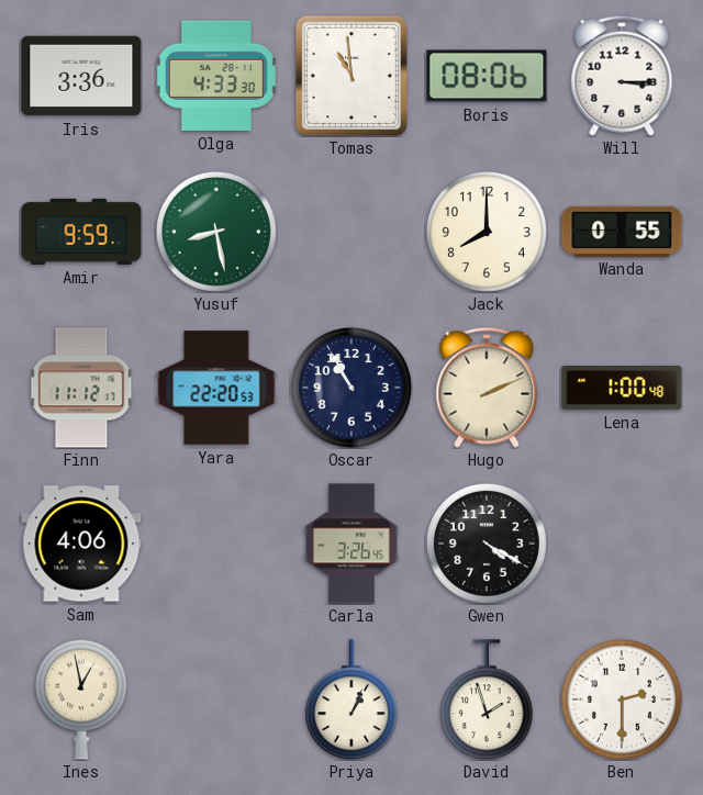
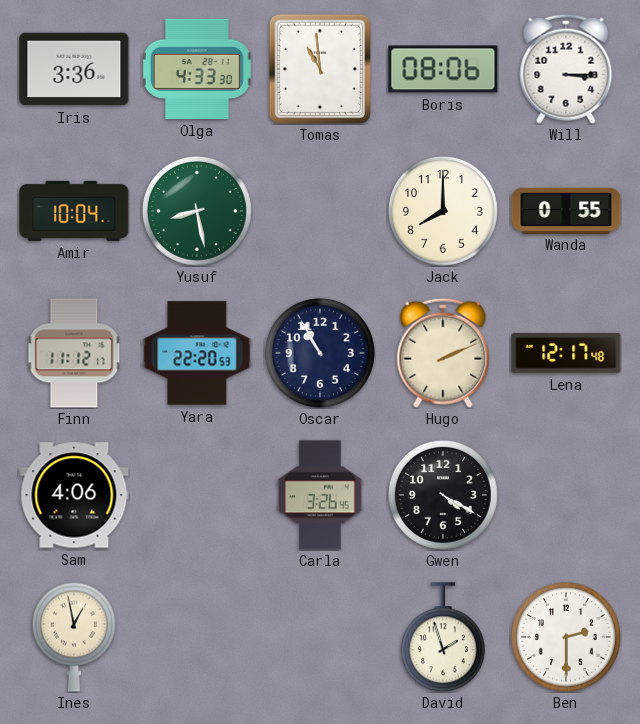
Amir: 9:59 -> 10:04 (74, 211)
Lena: 1:00 -> 12:17 (566, 354)
Priya: 1:04 -> none (351, 699)
